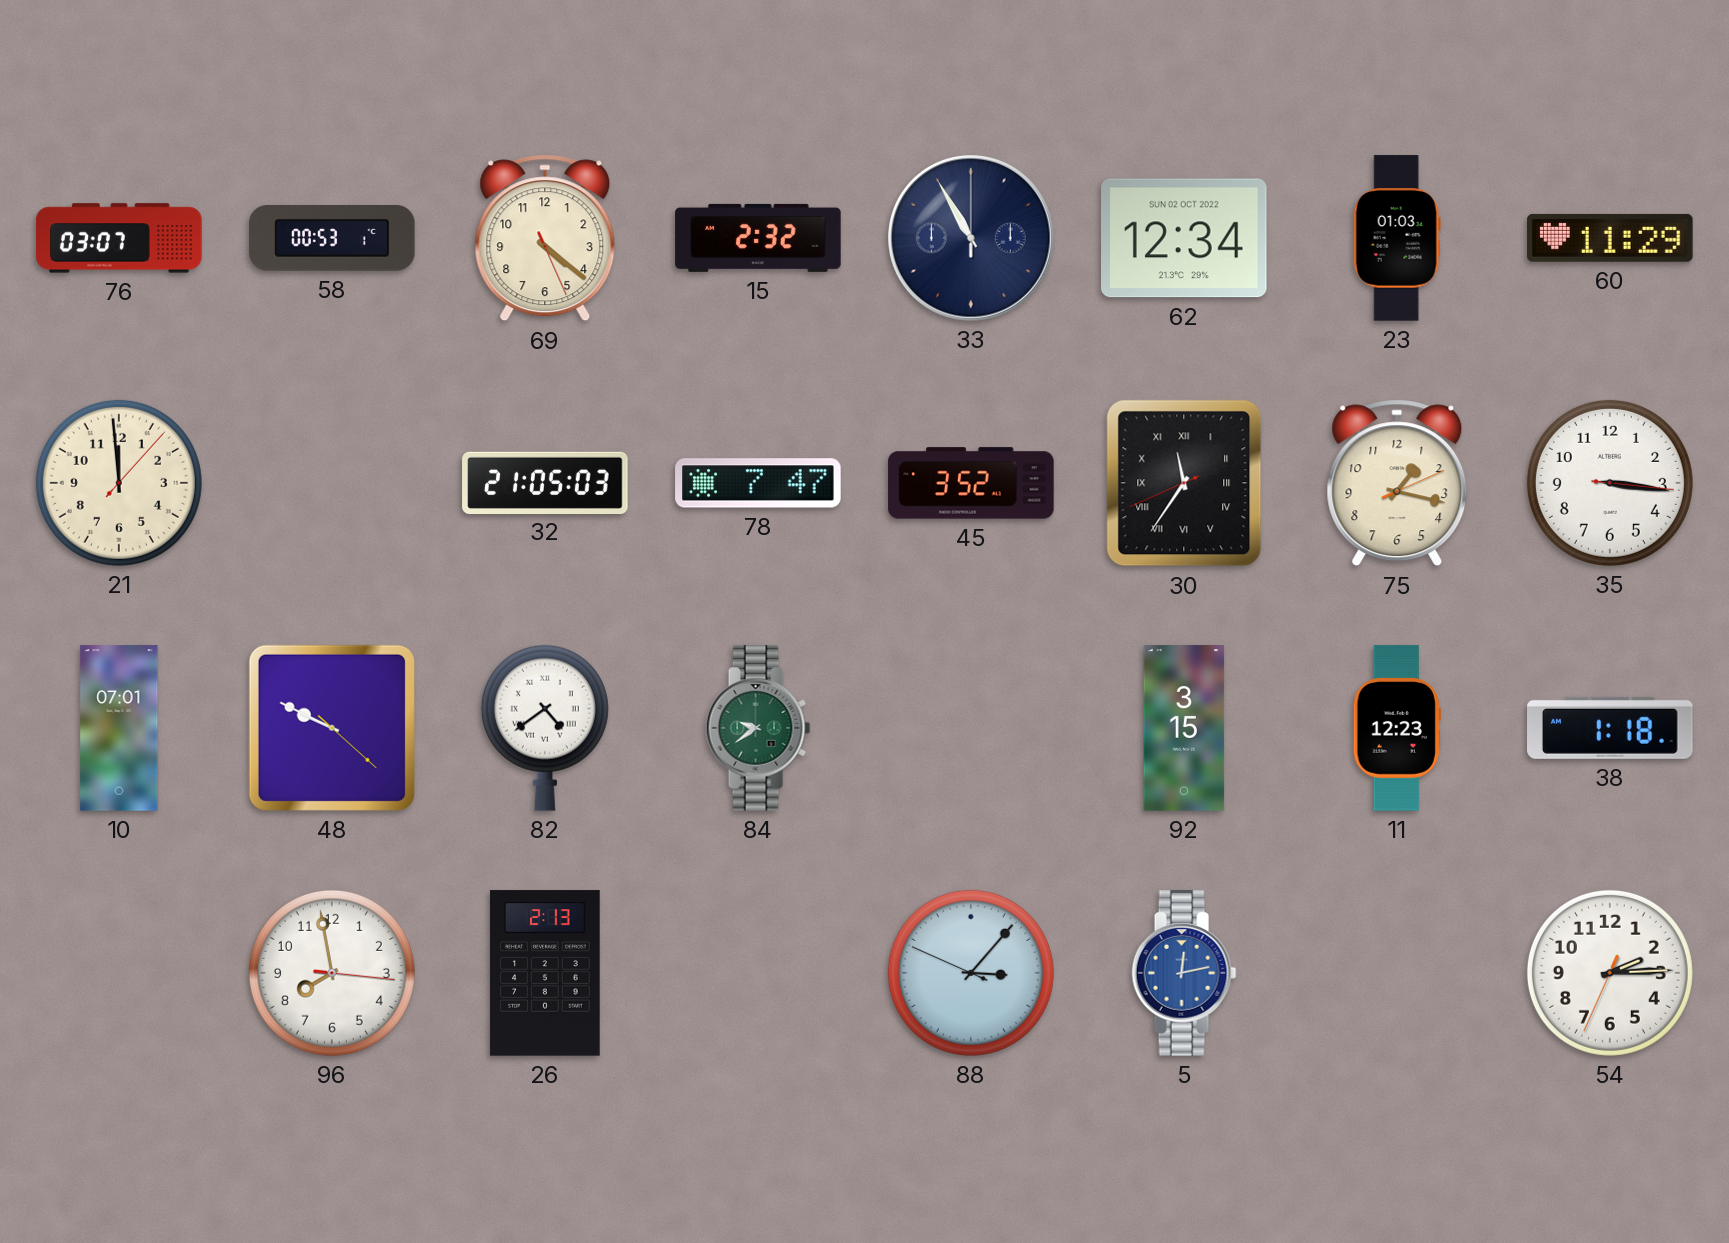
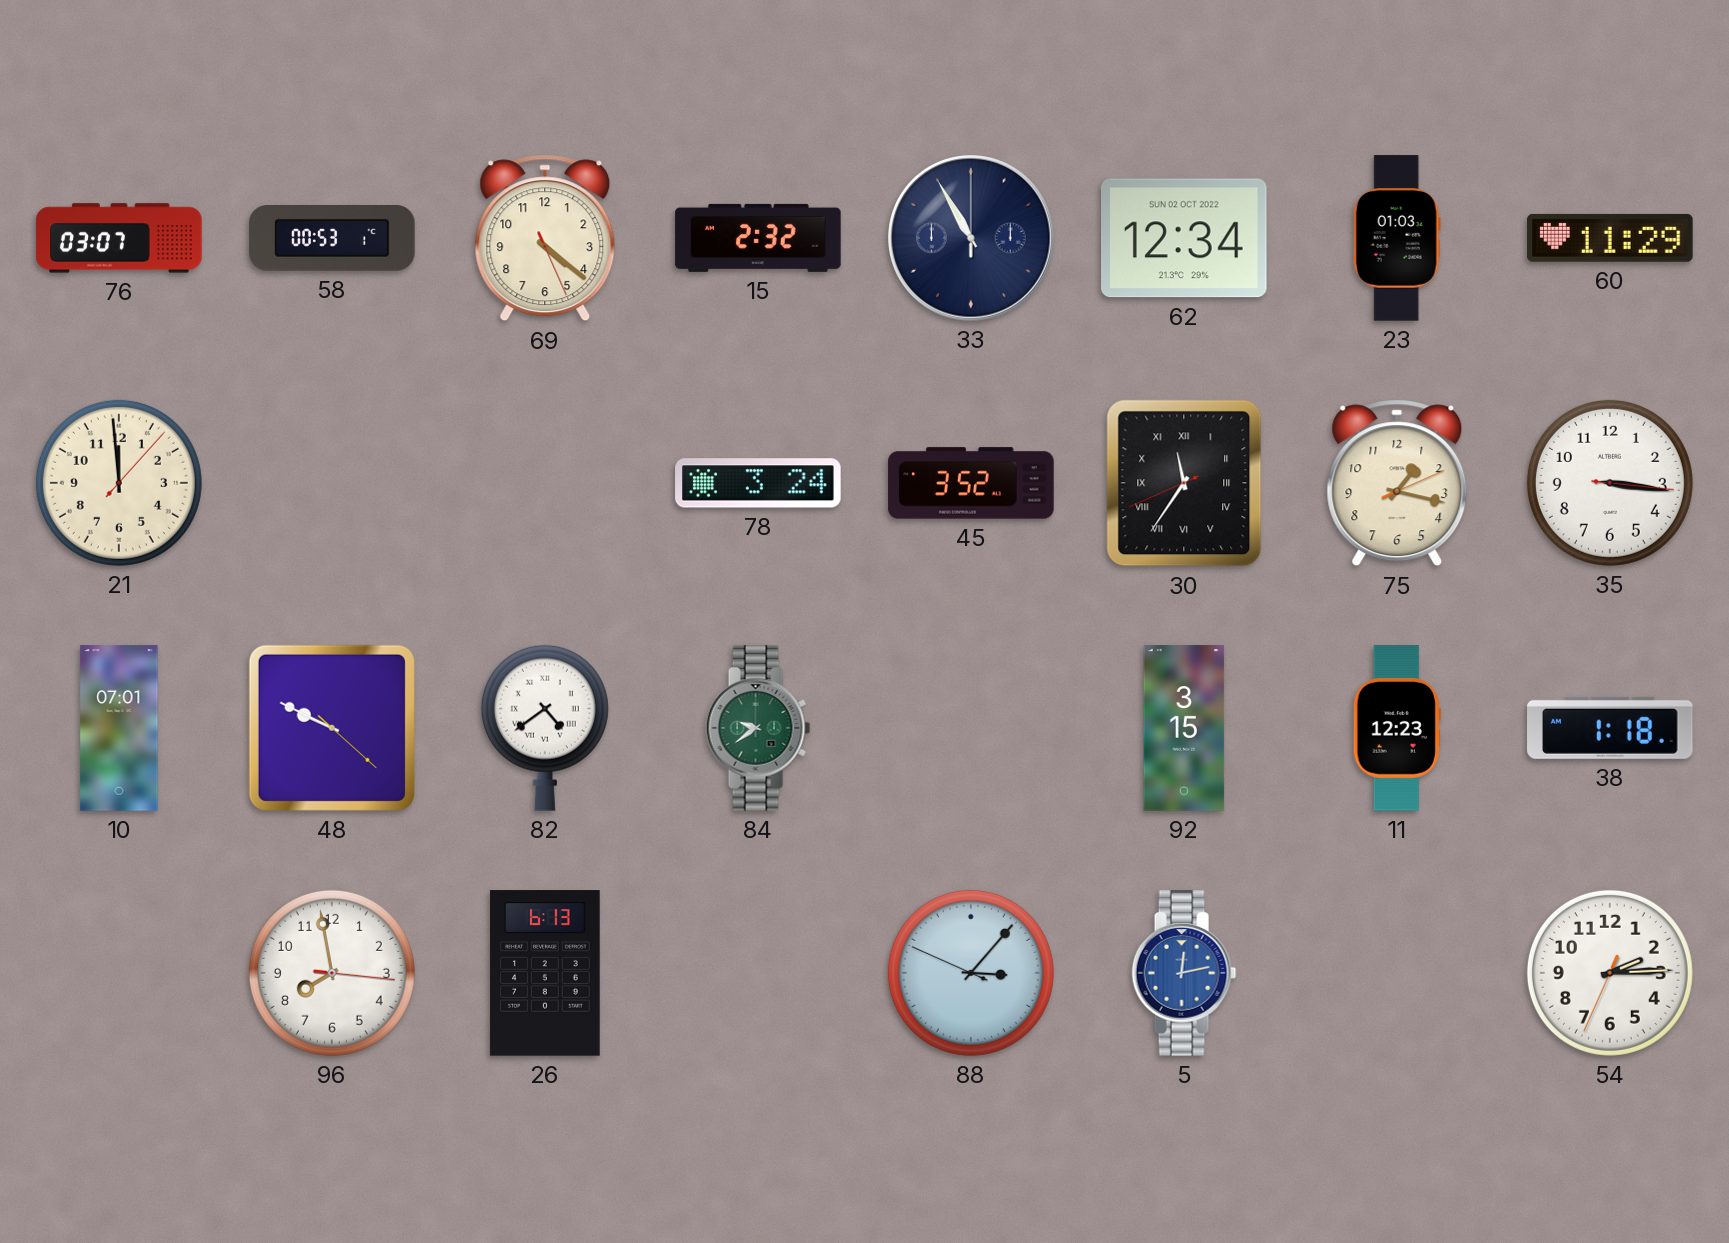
32: 21:05 -> none (545, 482)
78: 7:47 -> 3:24 (758, 483)
26: 2:13 -> 6:13 (545, 973)
